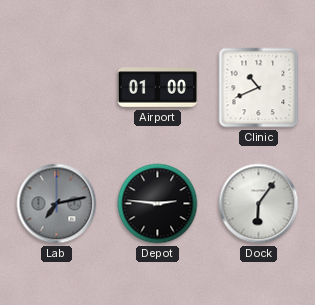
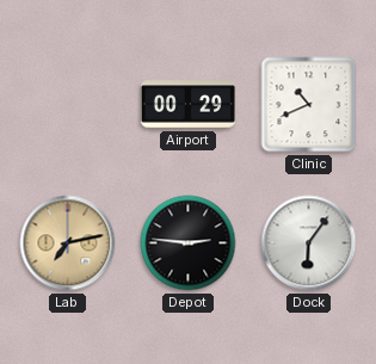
Airport: 01:00 -> 00:29 (187, 105)
Lab dial: grey -> champagne (68, 243)
